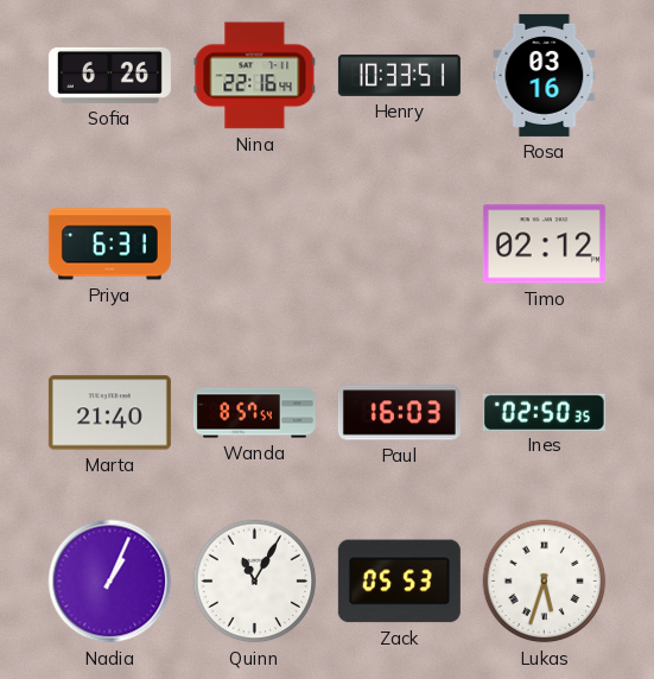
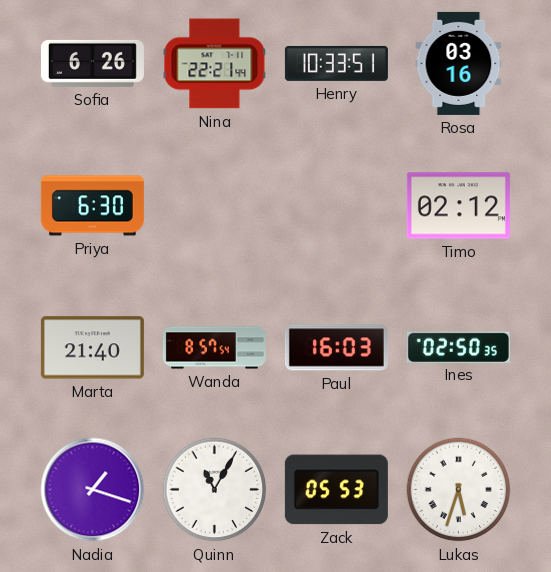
Nina: 22:16 -> 22:21 (215, 64)
Priya: 6:31 -> 6:30 (92, 206)
Nadia: 1:04 -> 1:18 (93, 490)
